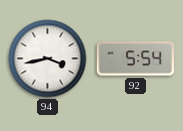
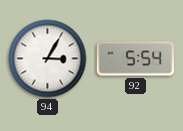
94: 3:43 -> 3:05 (48, 59)
